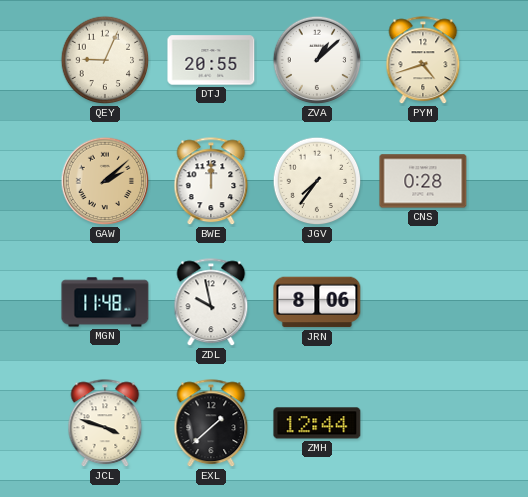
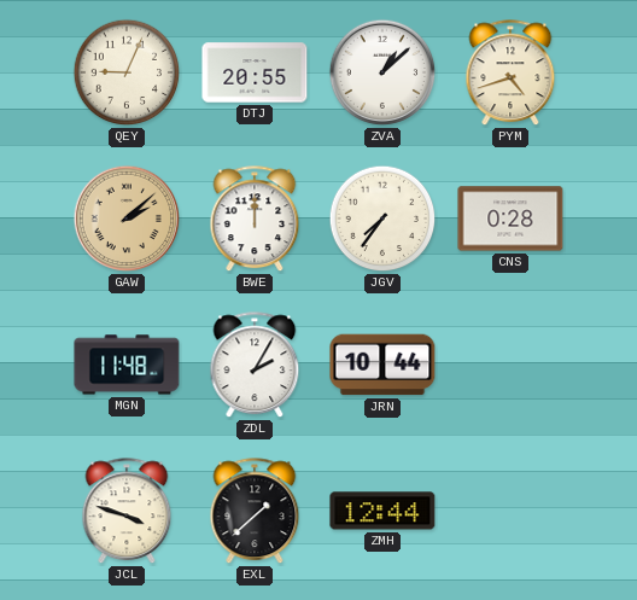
ZDL: 9:58 -> 2:05 (255, 366)
JRN: 8:06 -> 10:44 (382, 365)
